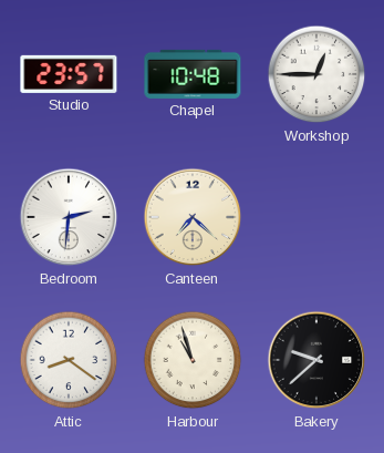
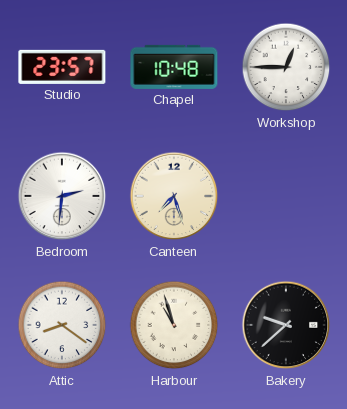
Canteen: 7:22 -> 7:27 (174, 196)
